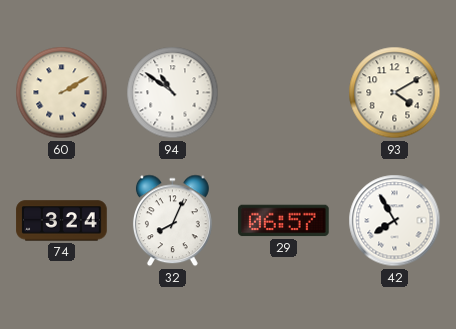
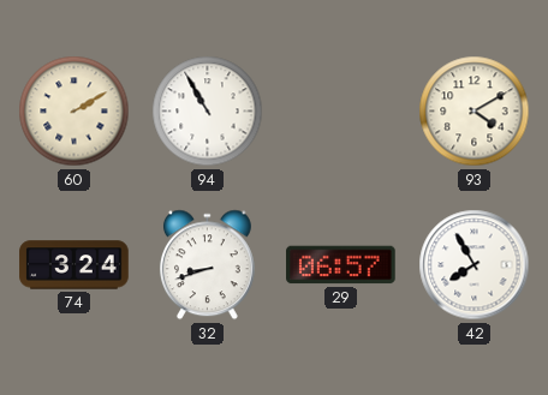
94: 10:51 -> 10:55 (208, 112)
32: 8:04 -> 8:42 (207, 265)
